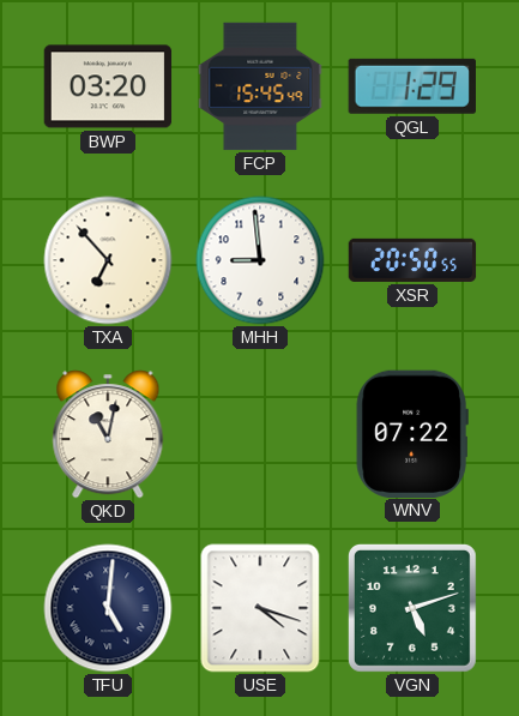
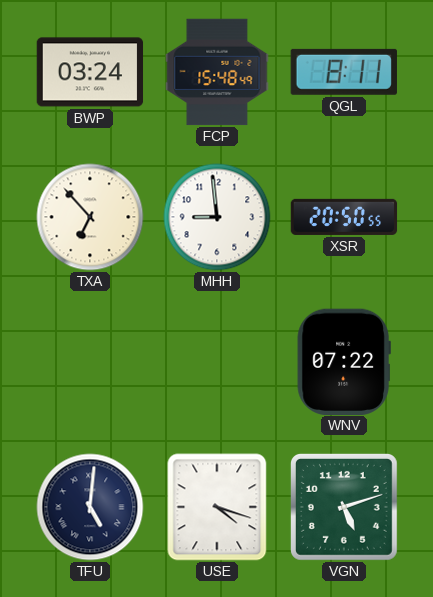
BWP: 03:20 -> 03:24 (90, 72)
FCP: 15:45 -> 15:48 (217, 72)
QGL: 1:29 -> 8:11 (344, 72)
QKD: 11:02 -> none (108, 434)
